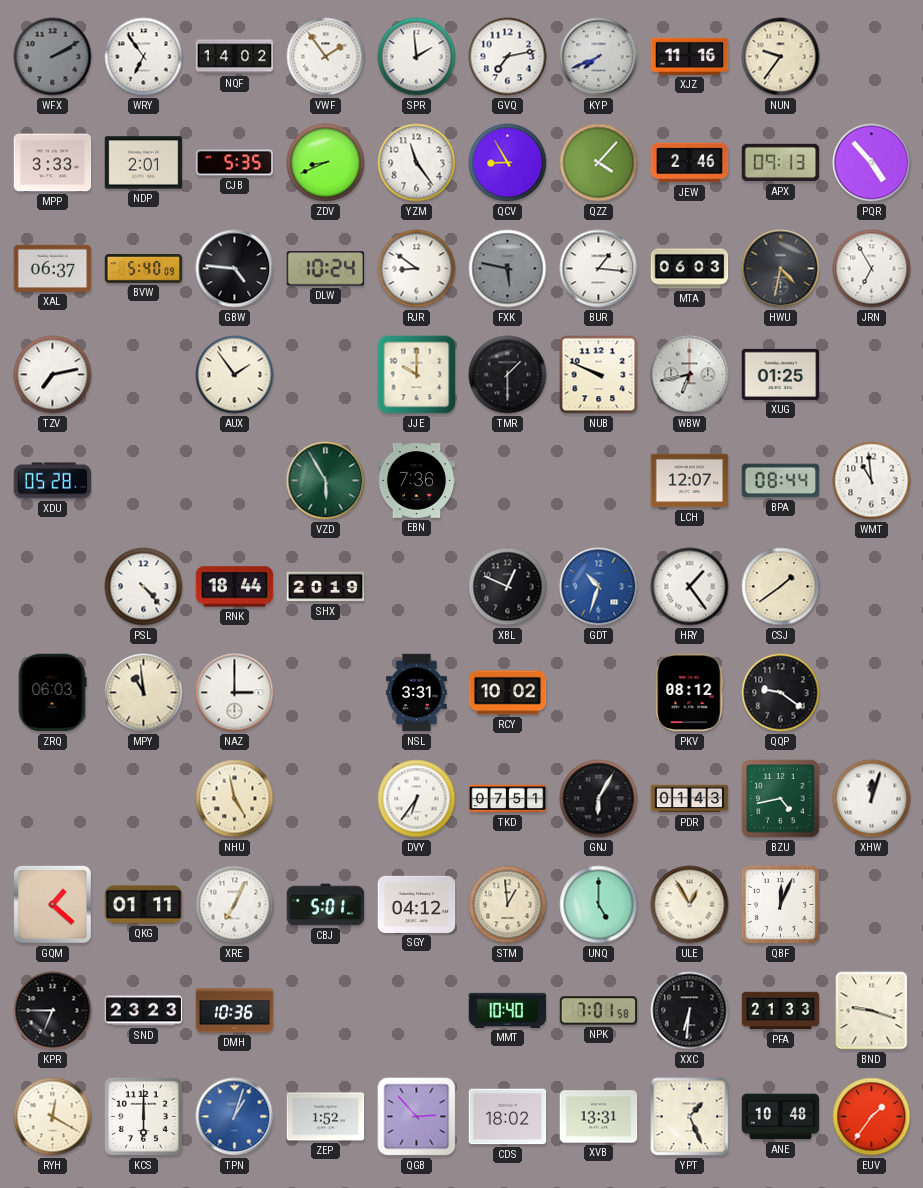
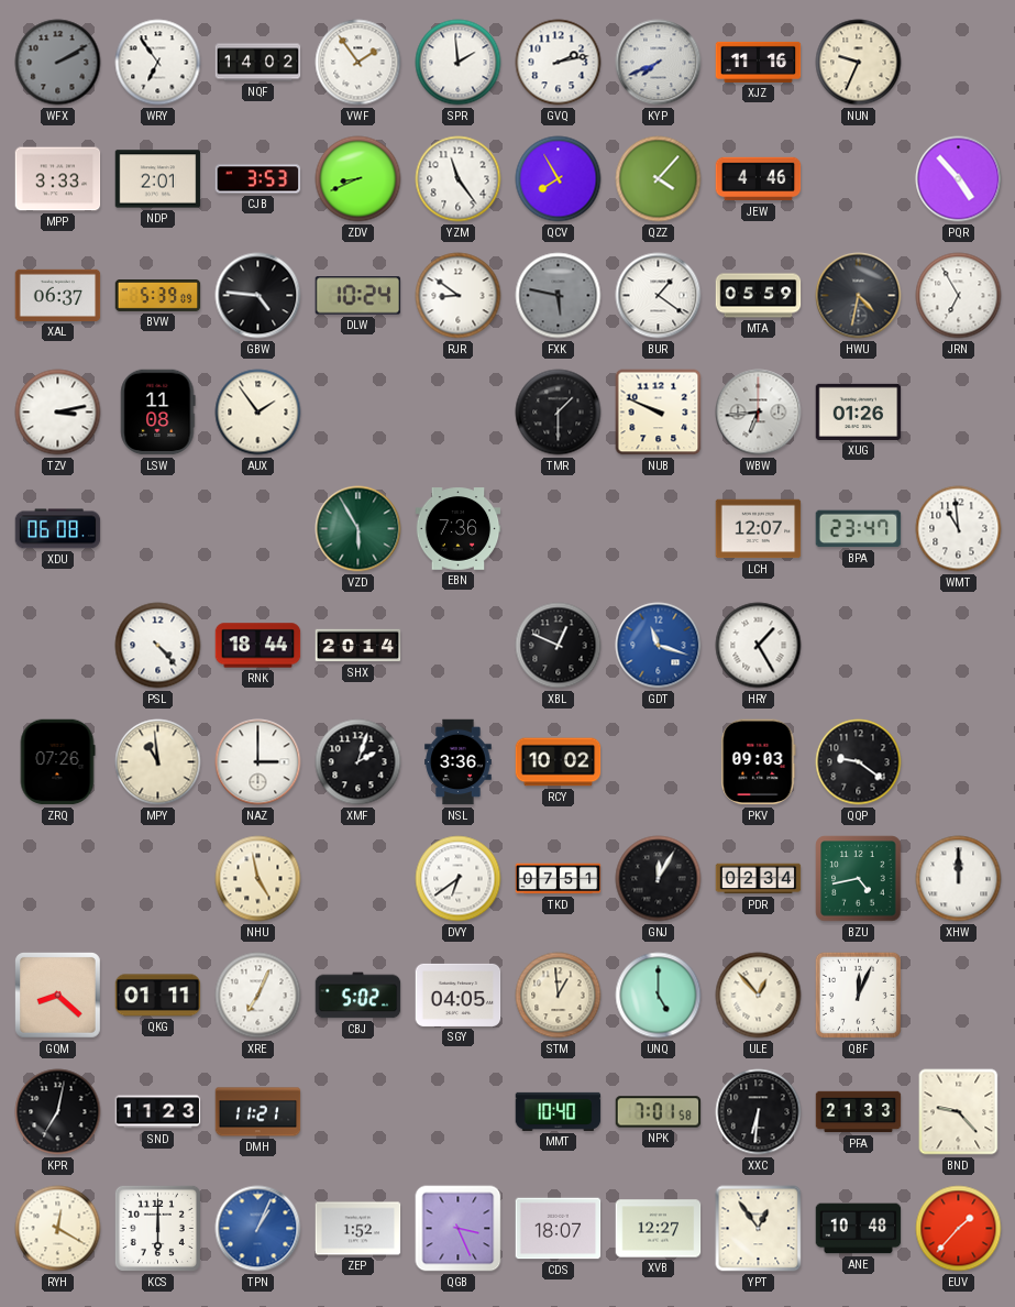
GVQ: 7:13 -> 2:13 (559, 63)
NUN: 9:36 -> 9:34 (859, 63)
CJB: 5:35 -> 3:53 (258, 179)
QCV: 8:55 -> 7:55 (559, 179)
JEW: 2:46 -> 4:46 (759, 179)
APX: 09:13 -> none (781, 163)
BVW: 5:40 -> 5:39 (158, 296)
BUR: 1:16 -> 1:21 (659, 296)
MTA: 06:03 -> 05:59 (759, 296)
TZV: 7:13 -> 3:13 (58, 413)
LSW: none -> 11:08 (158, 413)
JJE: 10:00 -> none (417, 375)
WBW: 6:43 -> 6:44 (759, 413)
XUG: 01:25 -> 01:26 (859, 411)
XDU: 05:28 -> 06:08 (58, 529)
BPA: 08:44 -> 23:47 (859, 529)
SHX: 20:19 -> 20:14 (358, 646)
GDT: 10:33 -> 11:18 (659, 646)
HRY: 1:24 -> 1:25 (759, 646)
CSJ: 1:39 -> none (781, 587)
ZRQ: 06:03 -> 07:26 (57, 762)
XMF: none -> 2:03 (358, 762)
NSL: 3:31 -> 3:36 (459, 762)
PKV: 08:12 -> 09:03 (759, 762)
DVY: 6:36 -> 6:39 (459, 879)
GNJ: 6:05 -> 12:05 (659, 879)
PDR: 01:43 -> 02:34 (759, 879)
XHW: 12:03 -> 12:00 (959, 879)
GQM: 1:22 -> 8:22 (58, 996)
CBJ: 5:01 -> 5:02 (358, 996)
SGY: 04:12 -> 04:05 (459, 995)
ULE: 12:55 -> 12:53 (759, 996)
KPR: 6:45 -> 7:02 (58, 1112)
SND: 23:23 -> 11:23 (158, 1112)
DMH: 10:36 -> 11:21 (258, 1112)
BND: 9:18 -> 9:23 (959, 1112)
TPN: 1:03 -> 1:04 (258, 1229)
QGB: 2:53 -> 3:26 (459, 1229)
CDS: 18:02 -> 18:07 (559, 1229)
XVB: 13:31 -> 12:27 (659, 1229)
YPT: 1:26 -> 12:54 (759, 1229)
EUV: 1:36 -> 1:37 (959, 1229)
